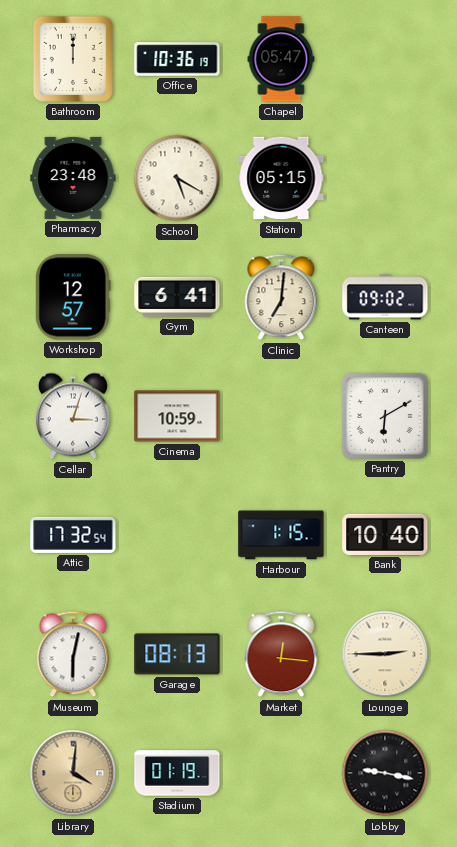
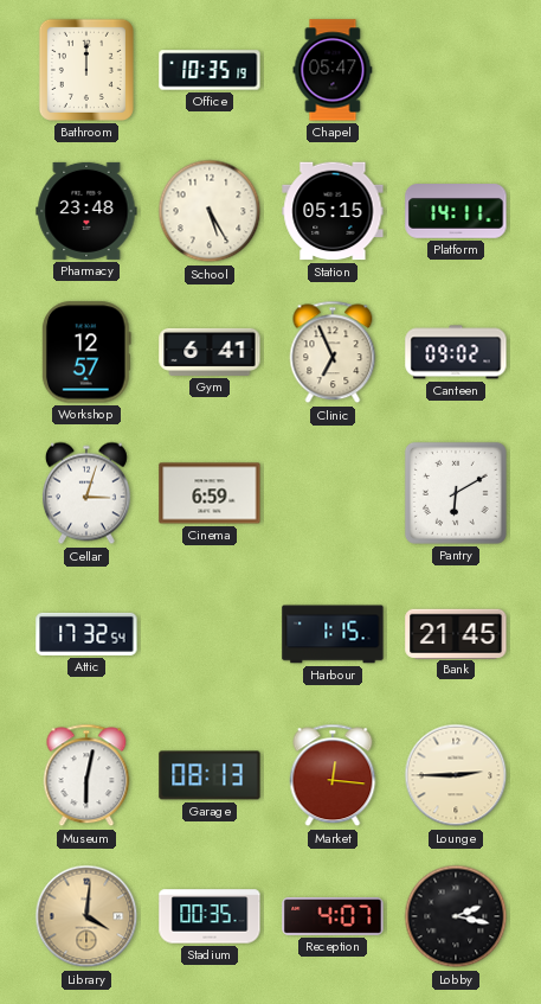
Office: 10:36 -> 10:35 (210, 70)
School: 5:20 -> 5:25 (210, 211)
Platform: none -> 14:11 (456, 211)
Clinic: 7:01 -> 6:56 (333, 352)
Cinema: 10:59 -> 6:59 (210, 493)
Bank: 10:40 -> 21:45 (456, 633)
Stadium: 01:19 -> 00:35 (210, 916)
Reception: none -> 4:07 (333, 916)
Lobby: 9:17 -> 2:17 (456, 916)
